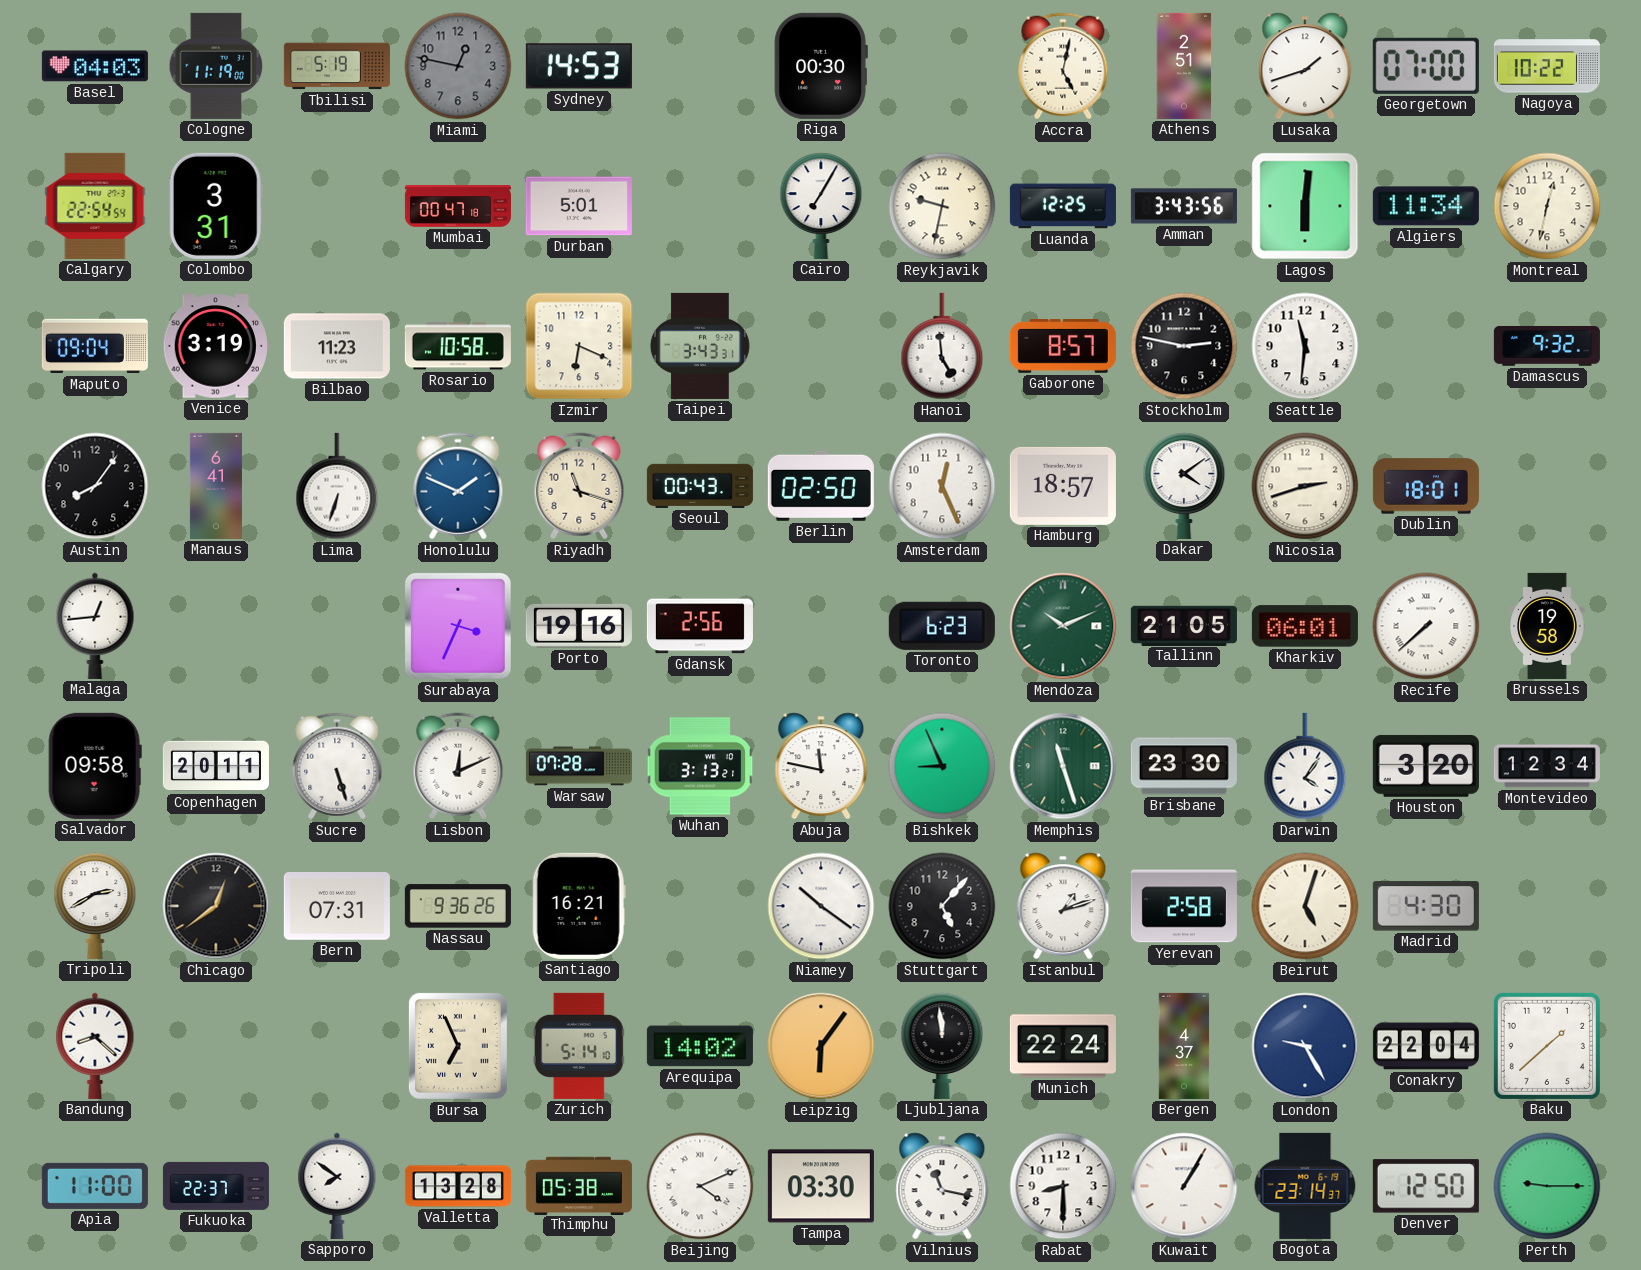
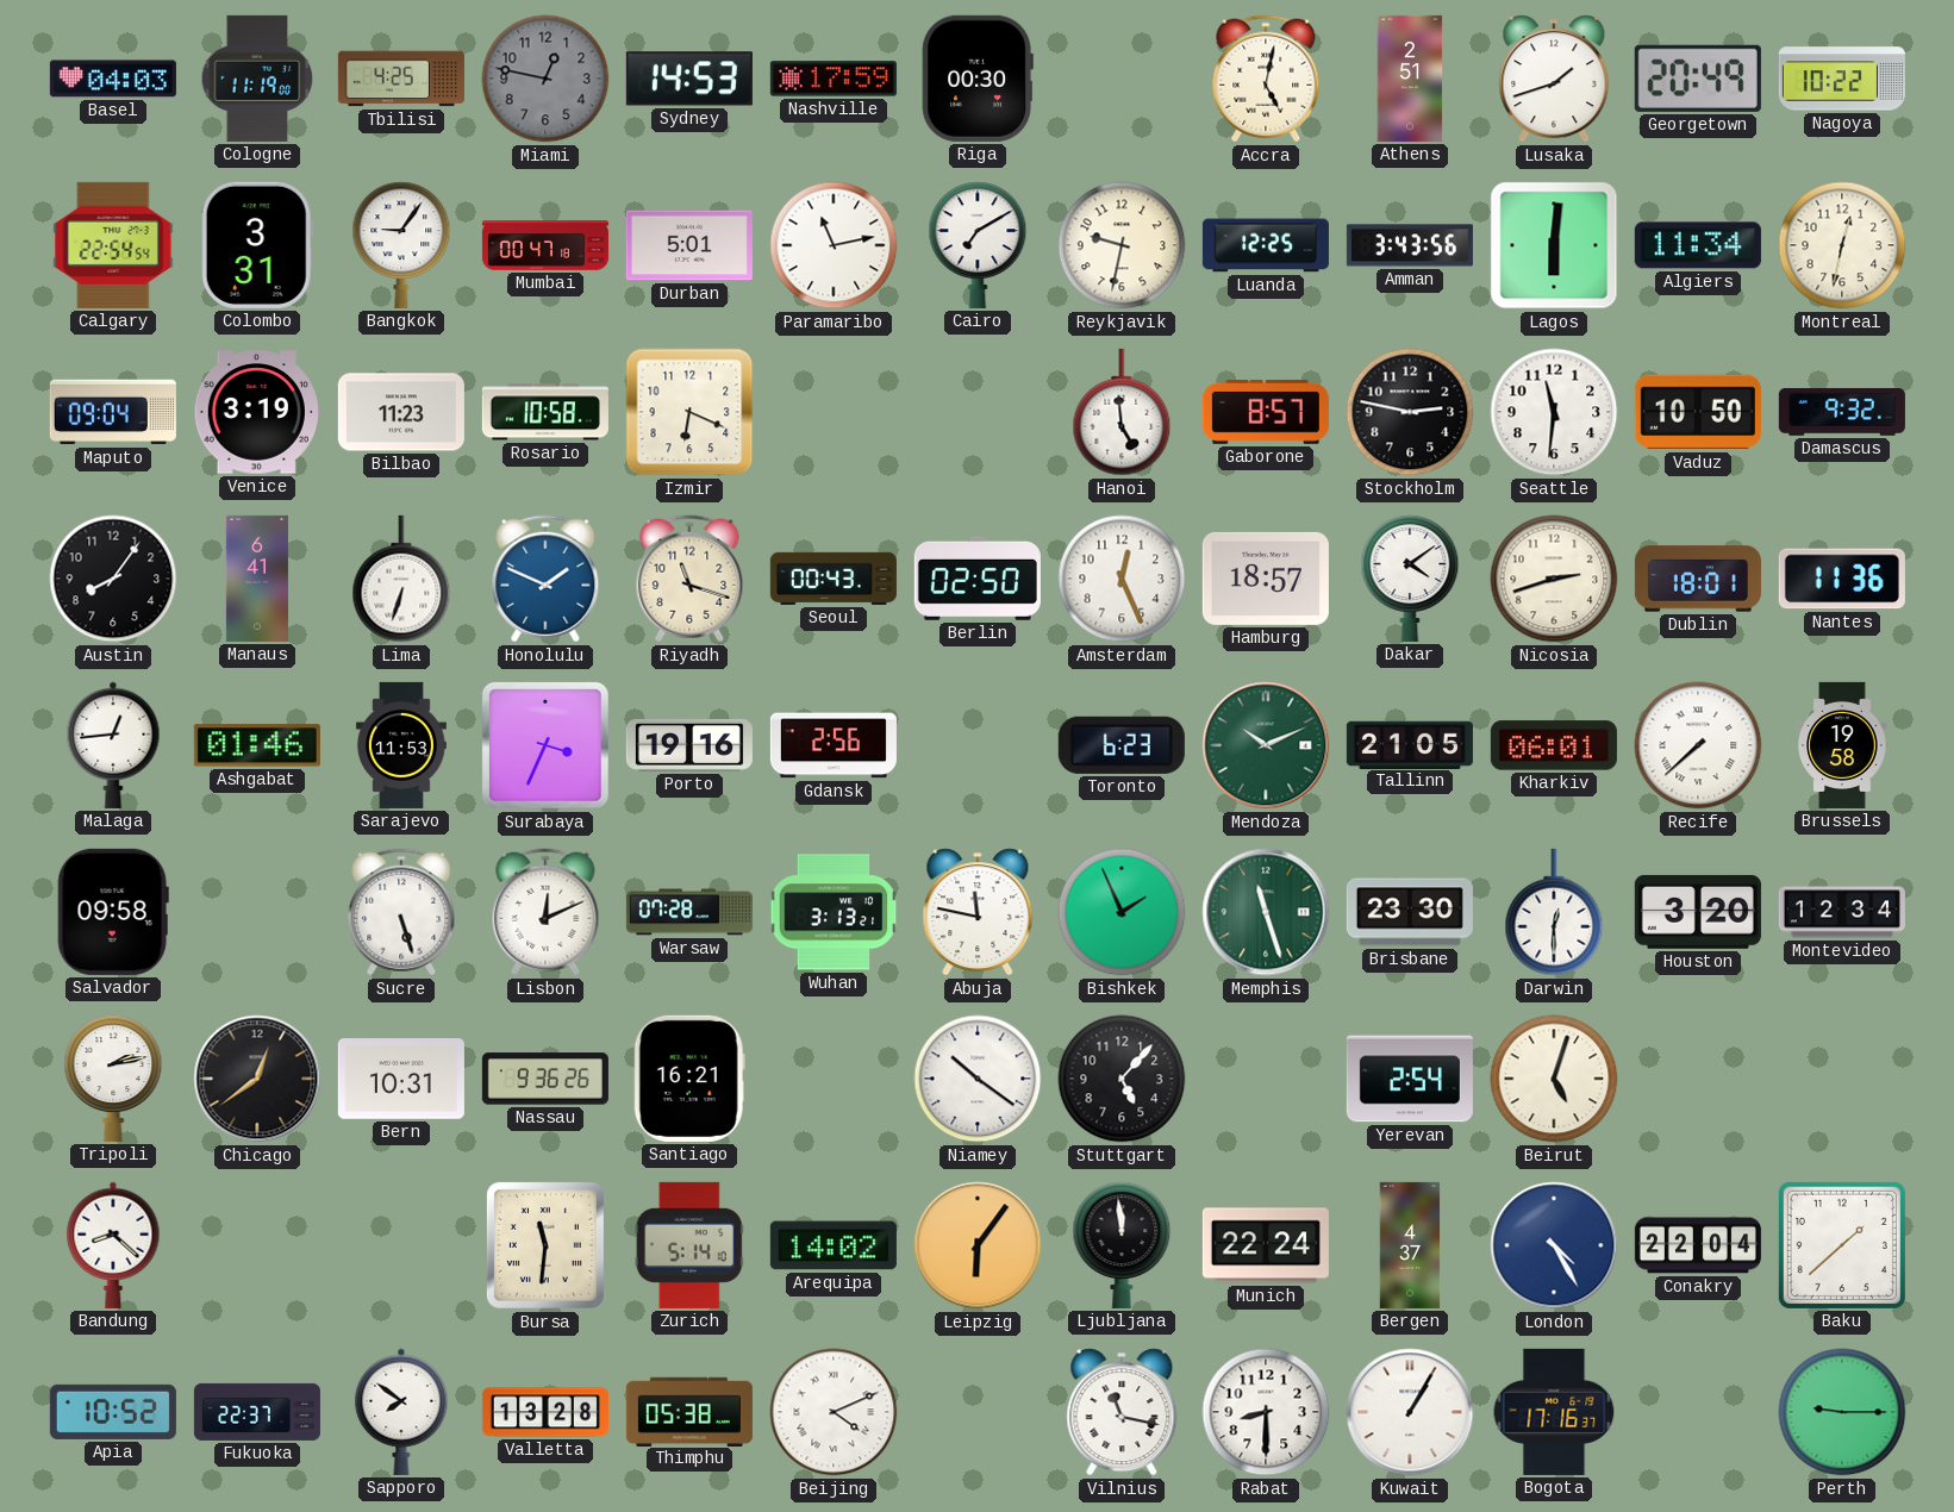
Tbilisi: 5:19 -> 4:25 (401, 79)
Nashville: none -> 17:59 (834, 79)
Georgetown: 07:00 -> 20:49 (1698, 79)
Bangkok: none -> 9:06 (401, 245)
Paramaribo: none -> 11:13 (834, 245)
Cairo: 7:05 -> 7:10 (978, 245)
Taipei: 3:43 -> none (700, 346)
Vaduz: none -> 10:50 (1698, 412)
Nantes: none -> 11:36 (1842, 579)
Ashgabat: none -> 01:46 (257, 745)
Sarajevo: none -> 11:53 (401, 745)
Copenhagen: 20:11 -> none (216, 766)
Bishkek: 8:56 -> 1:56 (1122, 912)
Darwin: 4:06 -> 12:30 (1554, 912)
Tripoli: 2:40 -> 2:13 (113, 1079)
Bern: 07:31 -> 10:31 (401, 1080)
Istanbul: 1:12 -> none (1063, 906)
Yerevan: 2:58 -> 2:54 (1410, 1079)
Madrid: 4:30 -> none (1426, 906)
Bursa: 6:56 -> 11:31 (545, 1245)
London: 9:25 -> 4:25 (1554, 1245)
Apia: 11:00 -> 10:52 (113, 1412)
Tampa: 03:30 -> none (821, 1186)
Bogota: 23:14 -> 17:16 (1554, 1412)
Denver: 12:50 -> none (1426, 1186)
